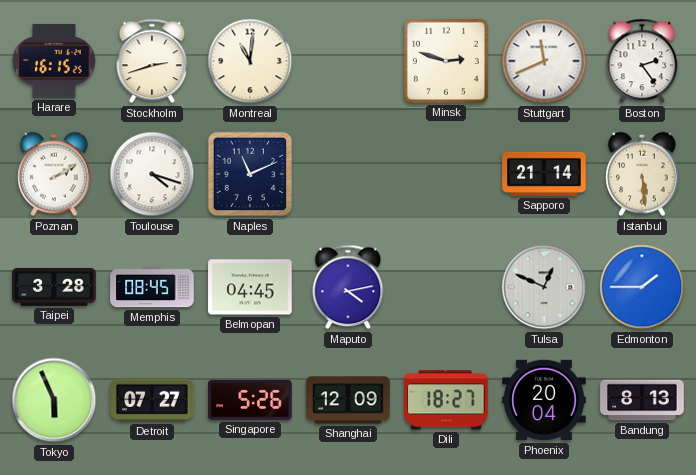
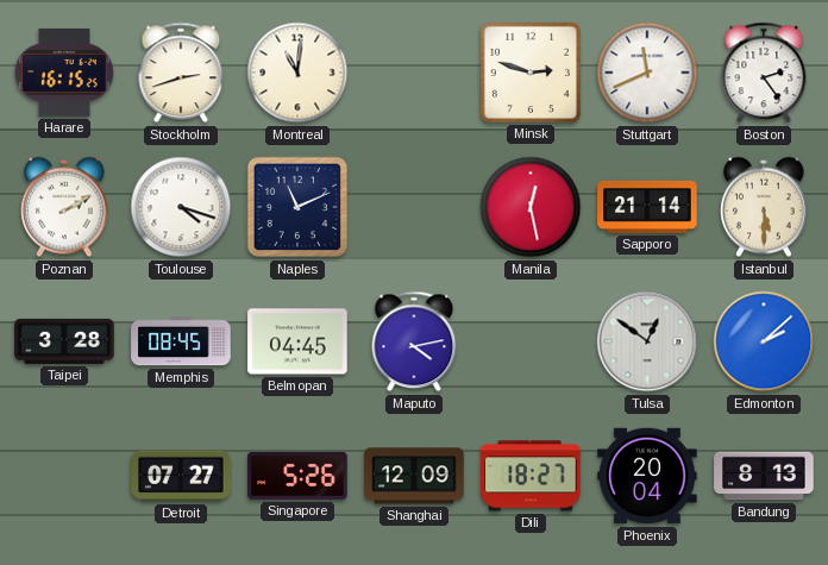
Manila: none -> 12:28 (531, 207)
Istanbul: 5:29 -> 5:30 (764, 207)
Tulsa: 12:49 -> 12:51 (647, 341)
Edmonton: 1:45 -> 2:08 (764, 341)
Tokyo: 5:56 -> none (54, 400)
